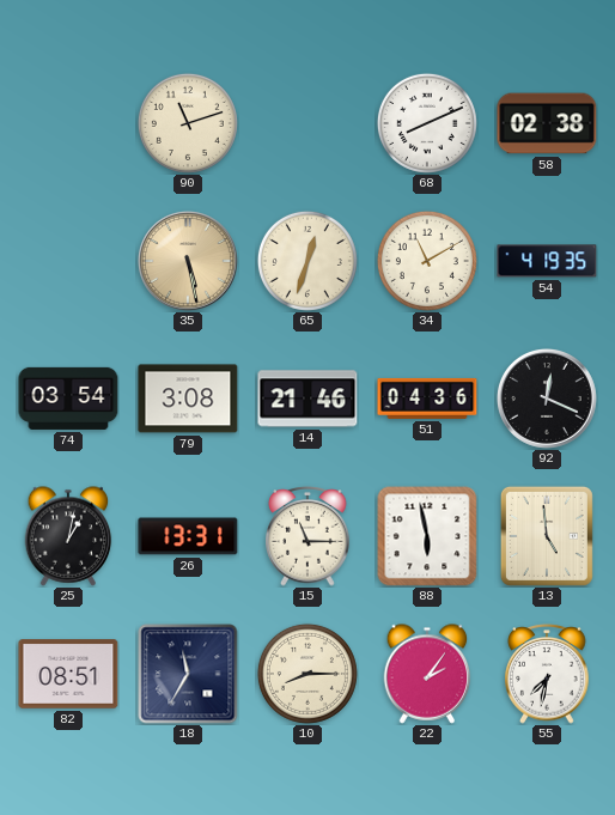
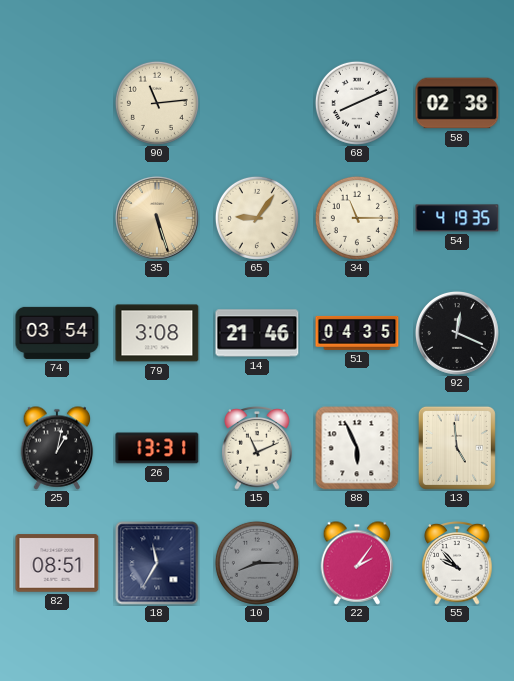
90: 11:12 -> 11:14 (157, 103)
35: 5:28 -> 5:27 (157, 218)
65: 12:33 -> 9:06 (257, 218)
34: 11:10 -> 11:15 (357, 218)
51: 04:36 -> 04:35 (357, 333)
15: 11:15 -> 11:11 (257, 448)
88: 5:58 -> 5:56 (357, 448)
10 dial: cream -> grey (257, 563)
55: 7:32 -> 9:53 (457, 563)
